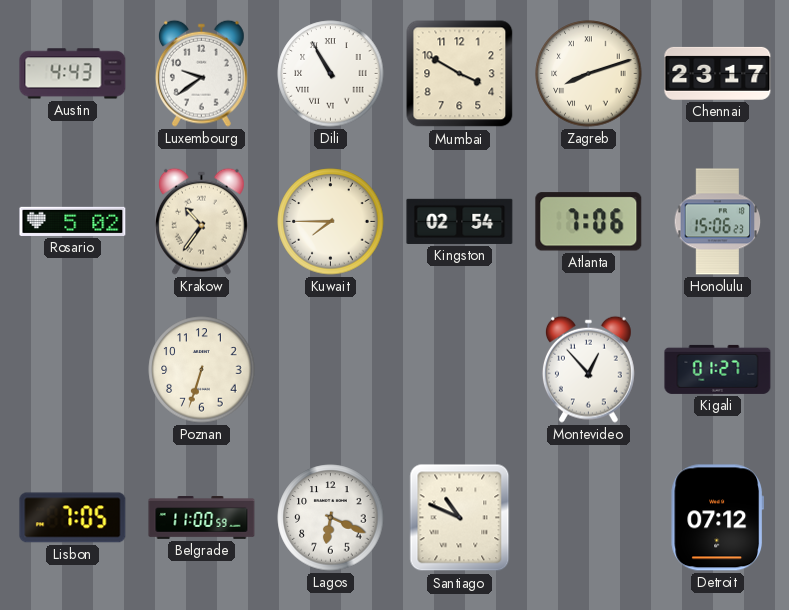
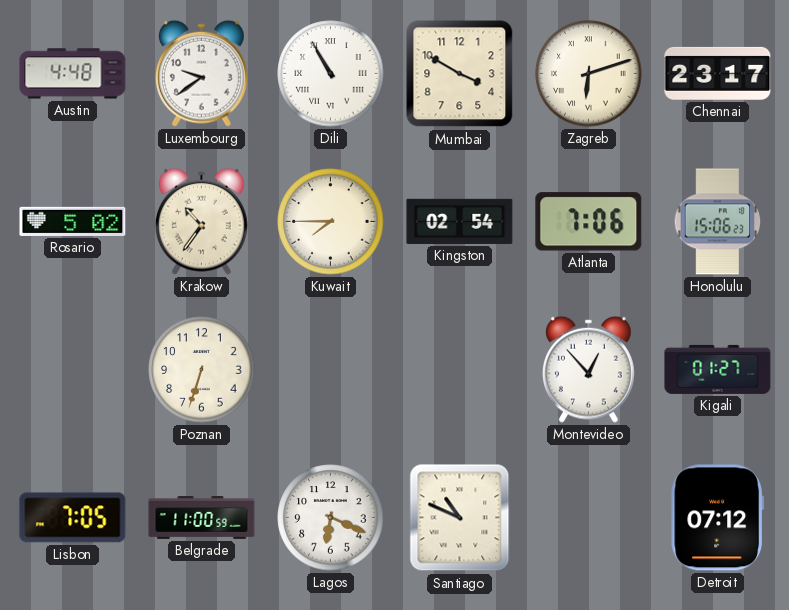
Austin: 4:43 -> 4:48 (73, 74)
Zagreb: 8:12 -> 6:12 (589, 74)
